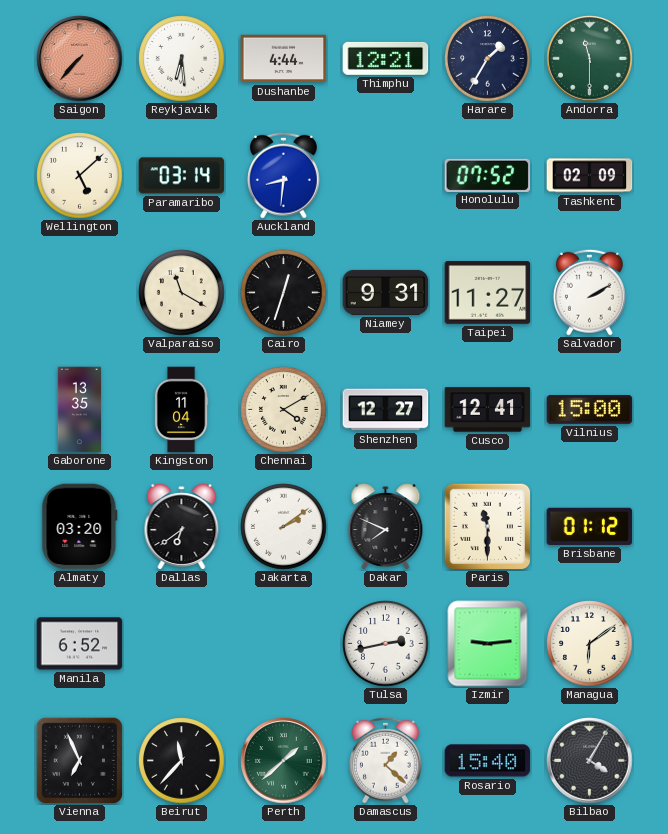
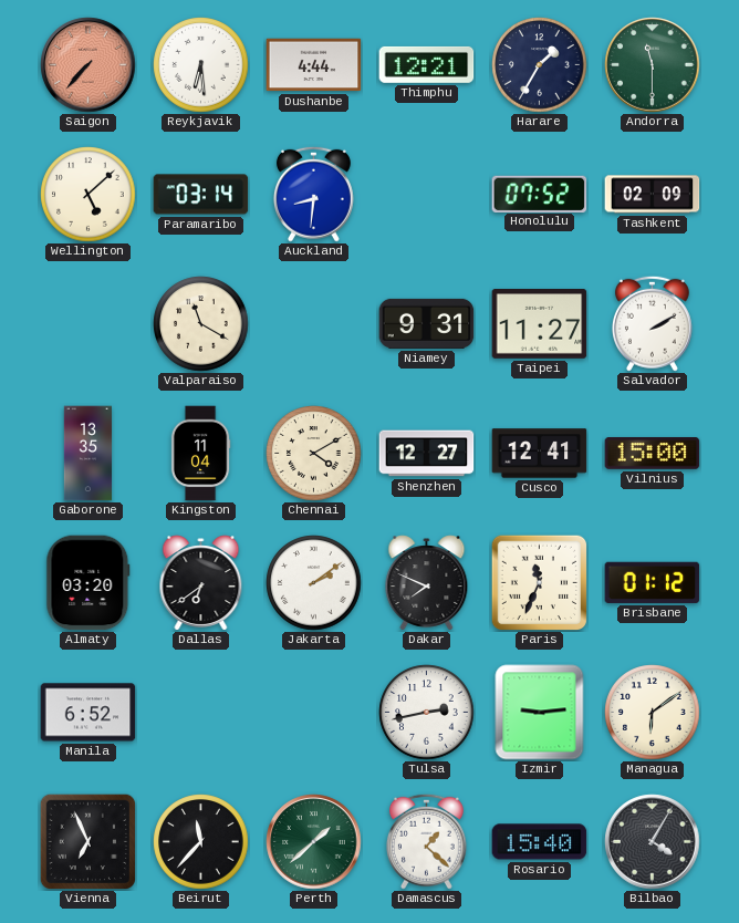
Cairo: 12:33 -> none (284, 293)
Paris: 11:30 -> 11:34 (539, 582)
